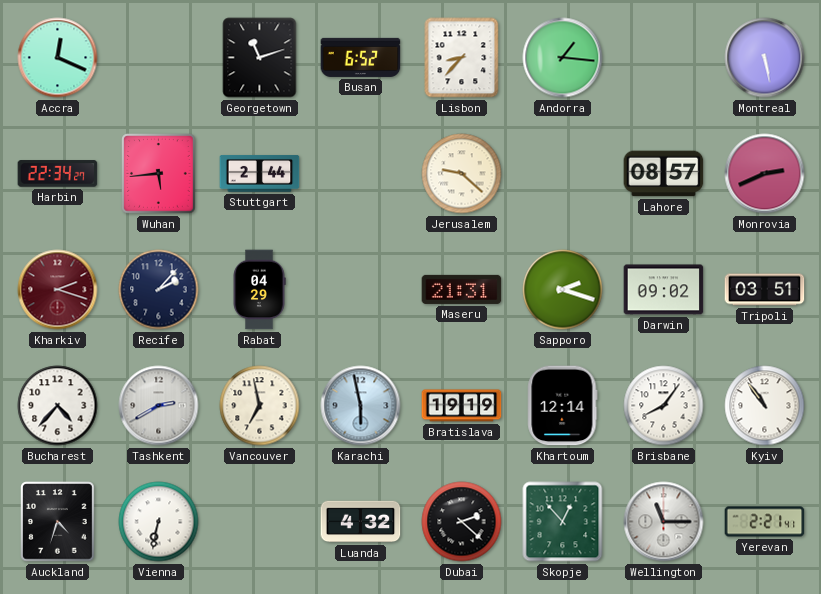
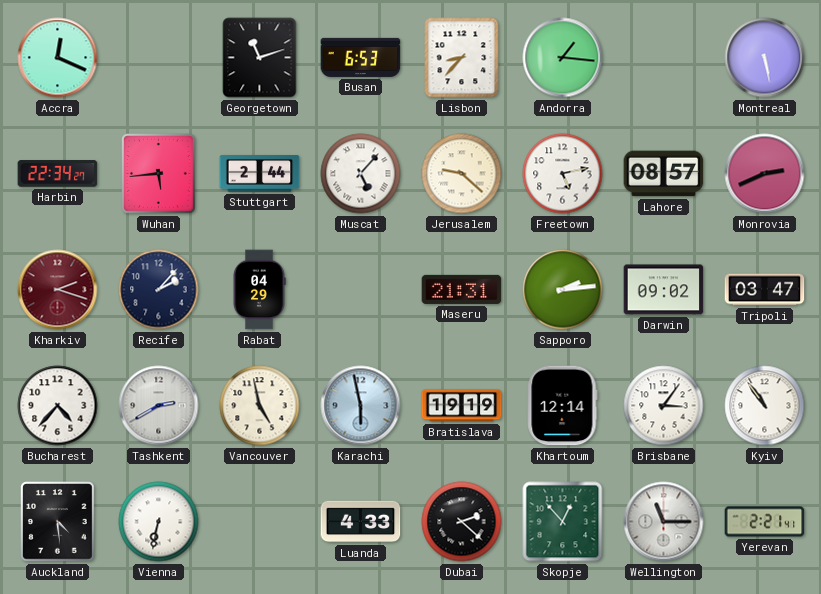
Busan: 6:52 -> 6:53 (361, 57)
Muscat: none -> 5:07 (361, 174)
Freetown: none -> 5:13 (563, 174)
Sapporo: 2:18 -> 2:14 (563, 290)
Tripoli: 03:51 -> 03:47 (765, 290)
Vancouver: 6:58 -> 4:58 (260, 406)
Brisbane: 8:06 -> 3:06 (664, 406)
Auckland: 4:33 -> 4:29 (58, 522)
Luanda: 4:32 -> 4:33 (361, 522)
